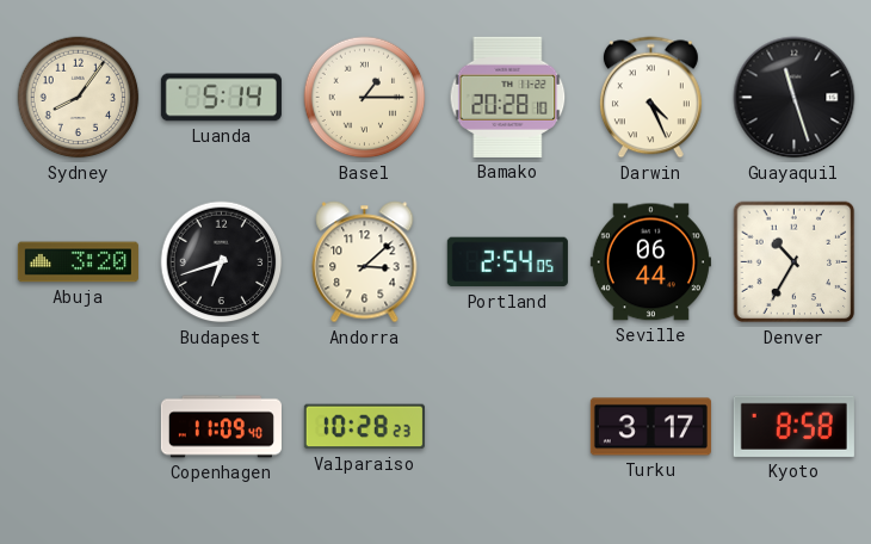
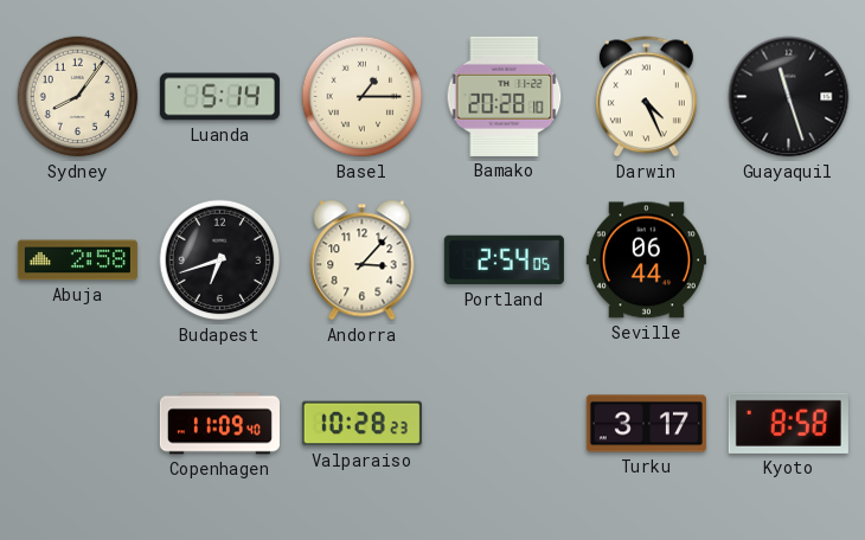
Abuja: 3:20 -> 2:58 (77, 261)
Andorra: 3:08 -> 3:07 (363, 261)
Denver: 10:35 -> none (795, 262)
